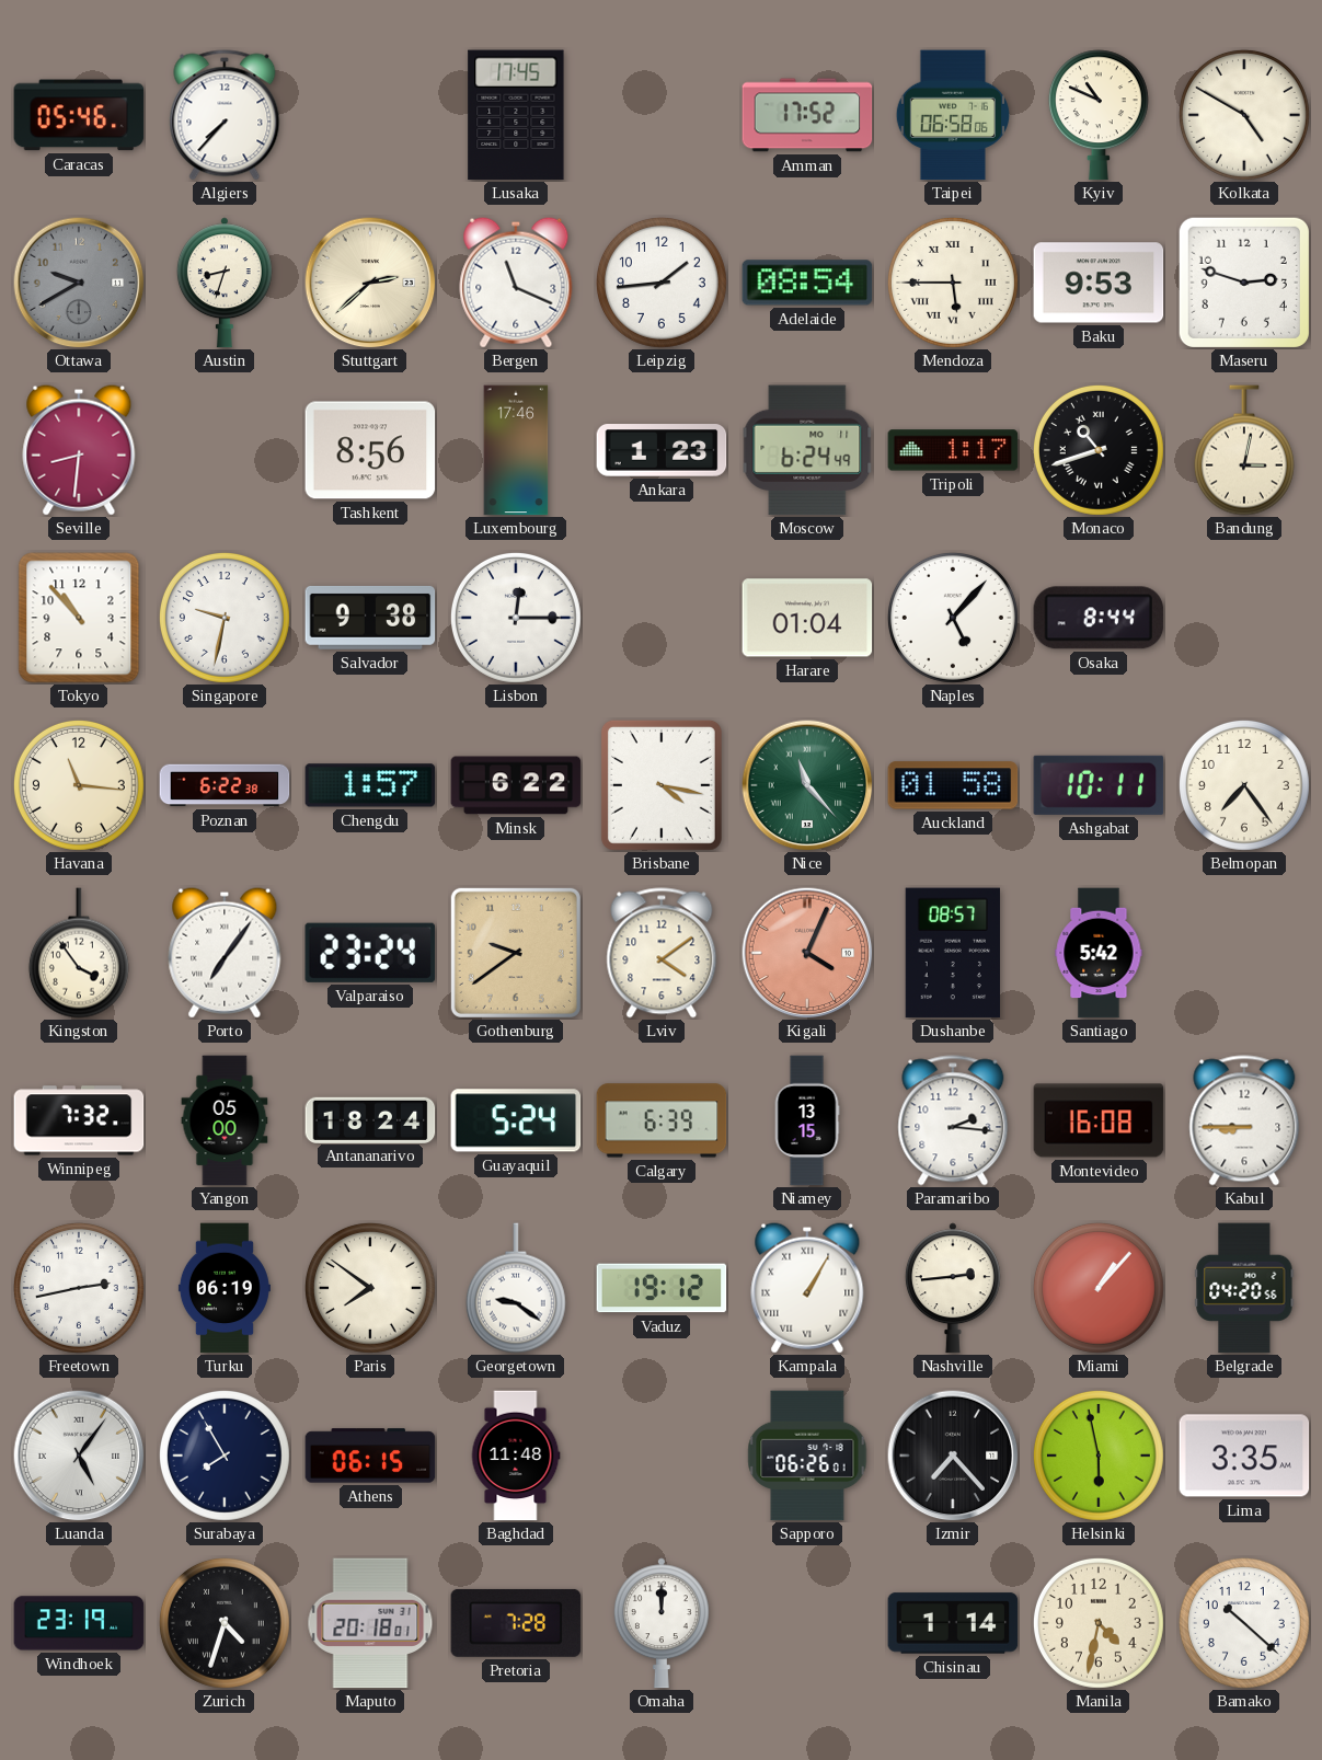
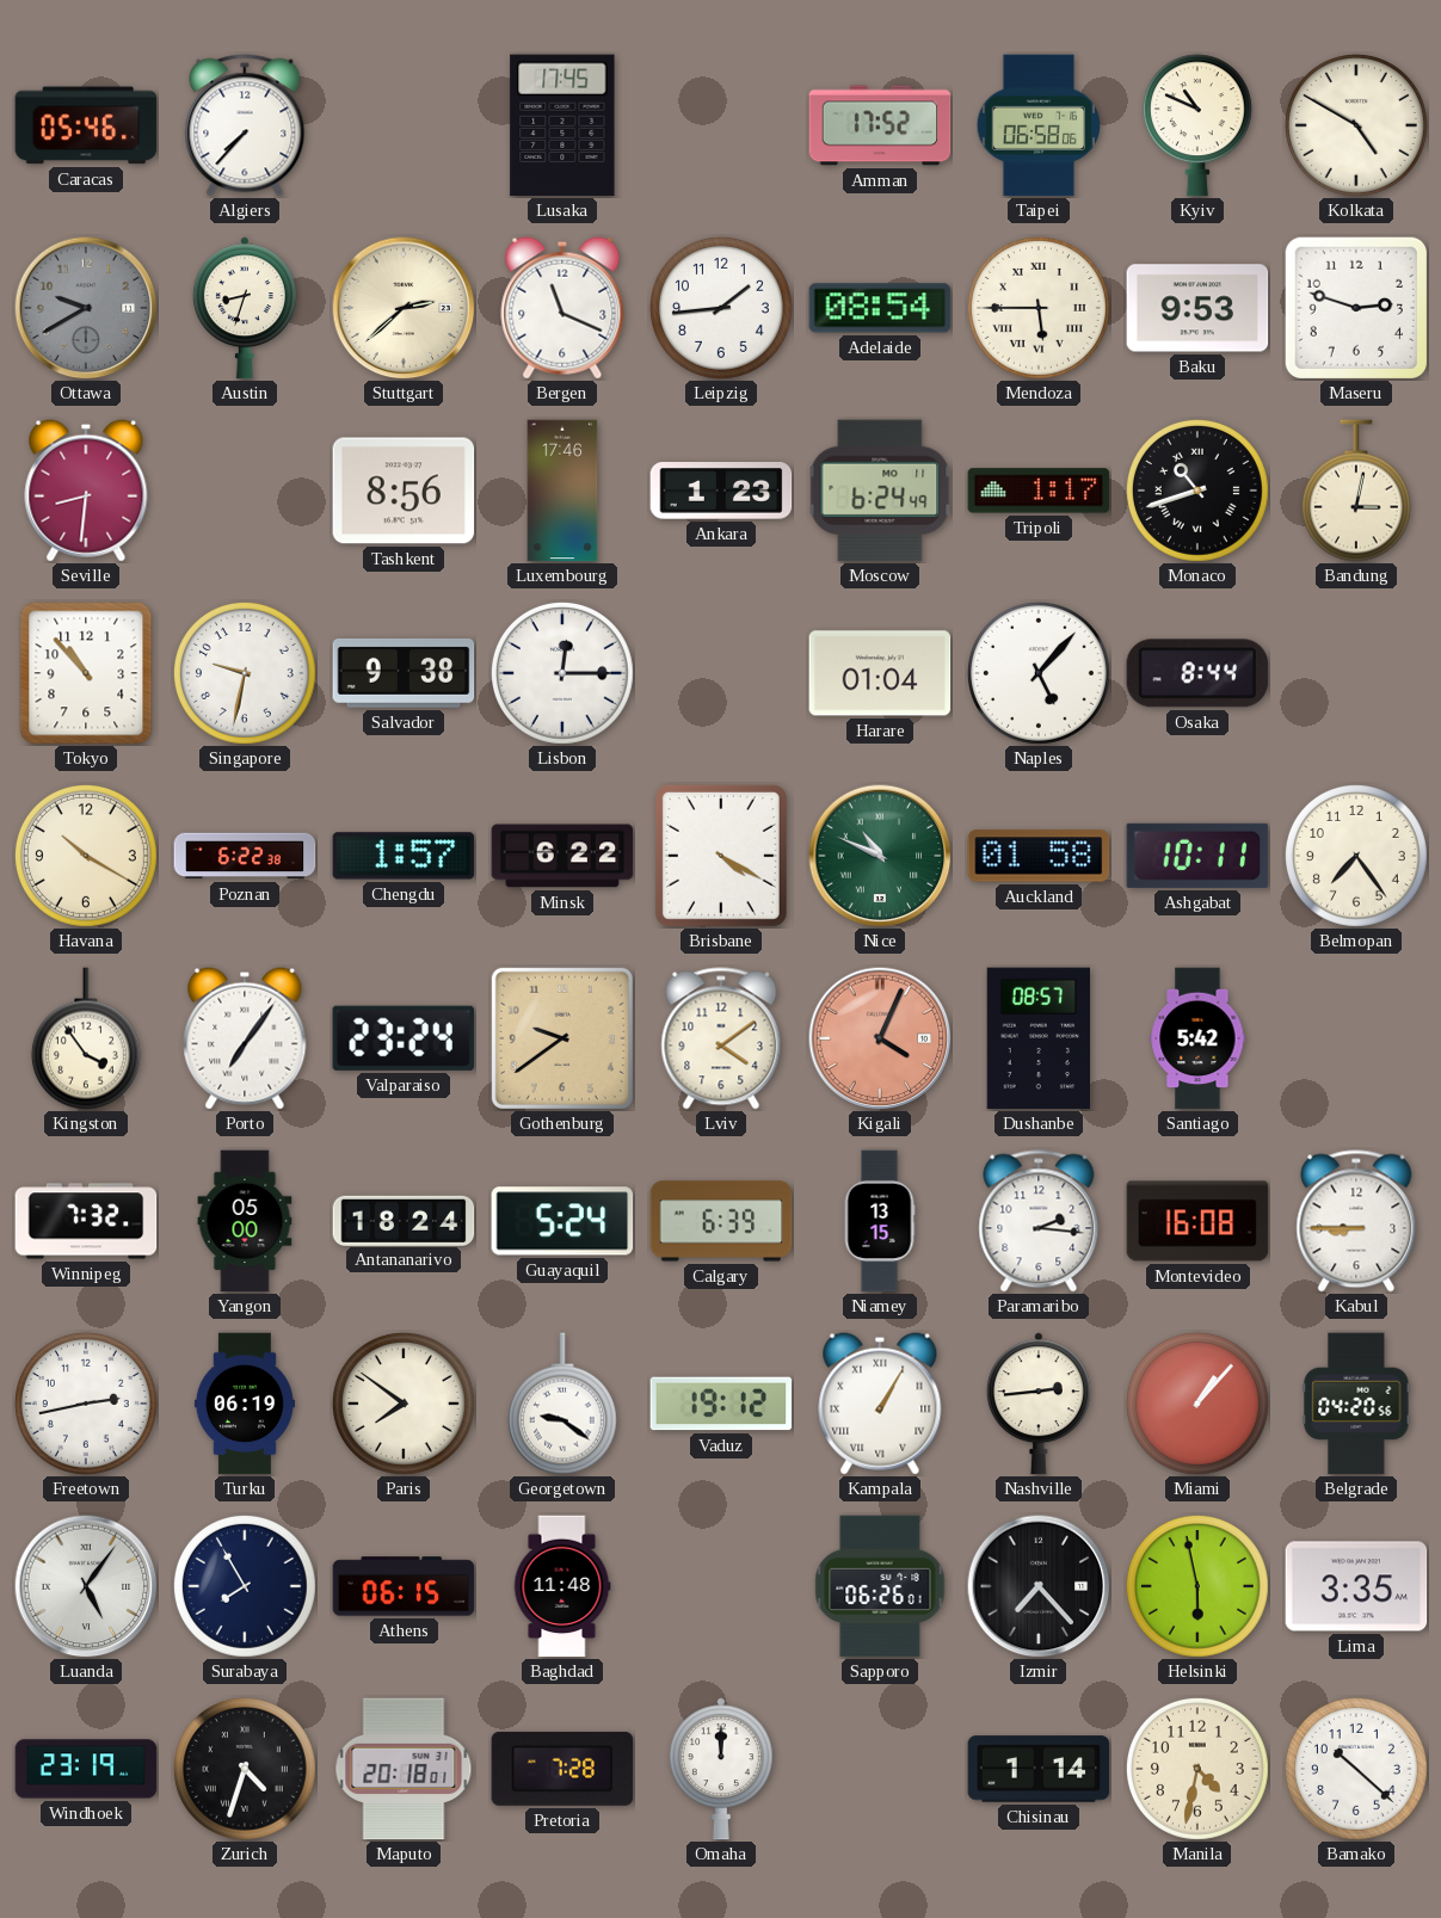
Havana: 11:16 -> 10:20 (86, 856)
Brisbane: 4:17 -> 4:20 (721, 856)
Nice: 11:23 -> 10:49 (880, 856)
